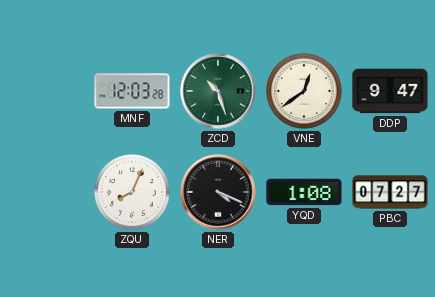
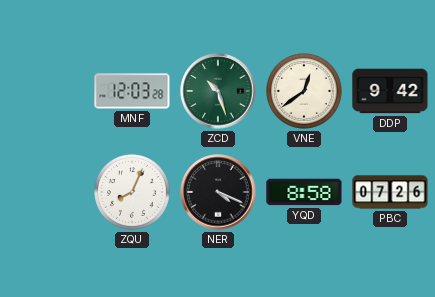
DDP: 9:47 -> 9:42 (390, 91)
YQD: 1:08 -> 8:58 (304, 192)
PBC: 07:27 -> 07:26 (390, 192)
